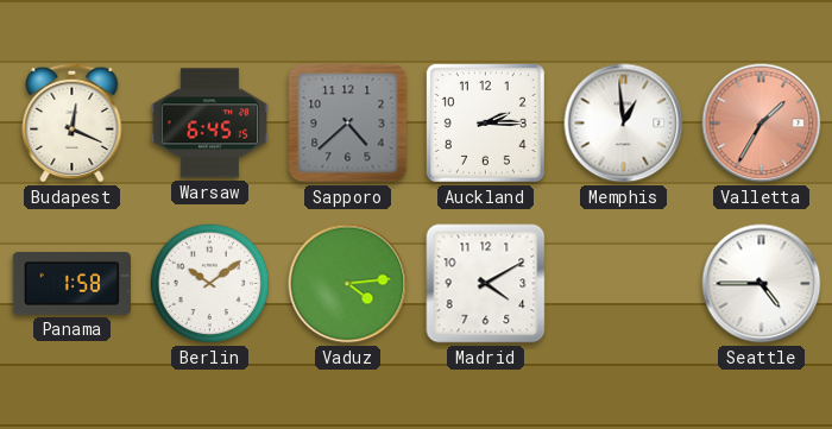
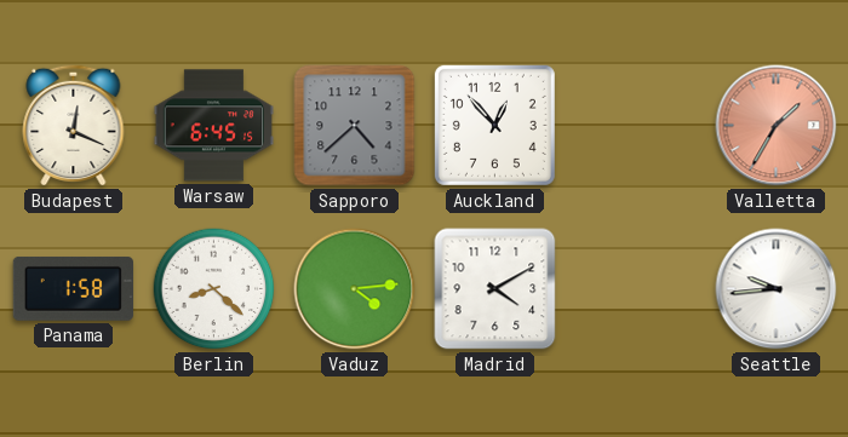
Auckland: 2:15 -> 12:53 (494, 125)
Memphis: 12:59 -> none (624, 124)
Berlin: 10:09 -> 8:22 (214, 289)
Seattle: 4:45 -> 9:44 (777, 289)
